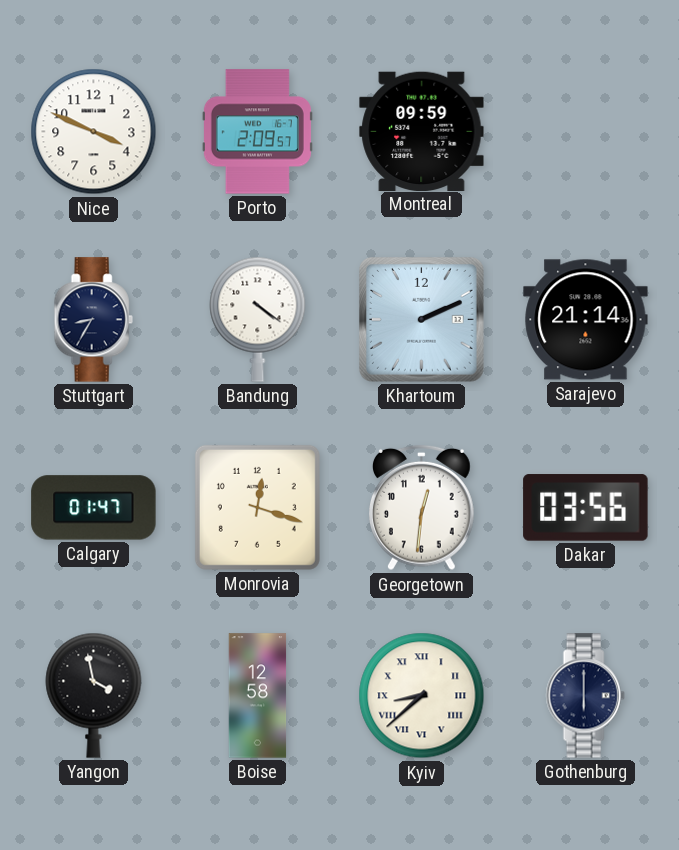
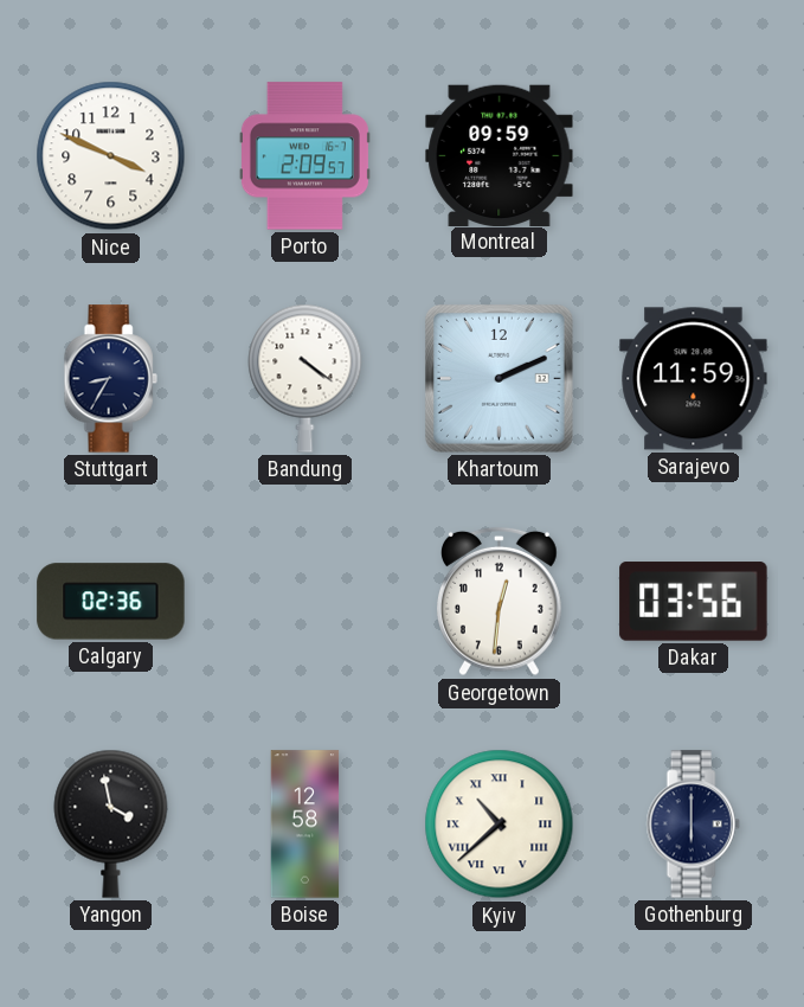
Sarajevo: 21:14 -> 11:59 (694, 379)
Calgary: 01:47 -> 02:36 (111, 602)
Monrovia: 12:18 -> none (257, 507)
Kyiv: 8:38 -> 10:38 (500, 825)
